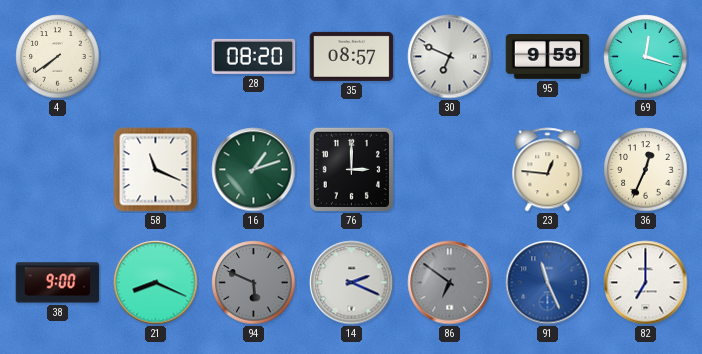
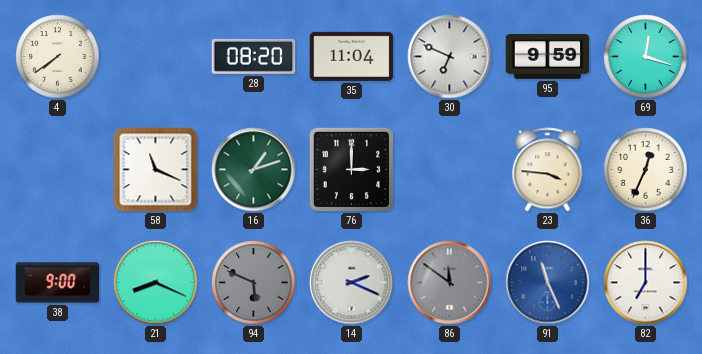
35: 08:57 -> 11:04 (352, 56)
23: 12:46 -> 3:46 (548, 170)
86: 6:51 -> 11:51 (450, 283)
